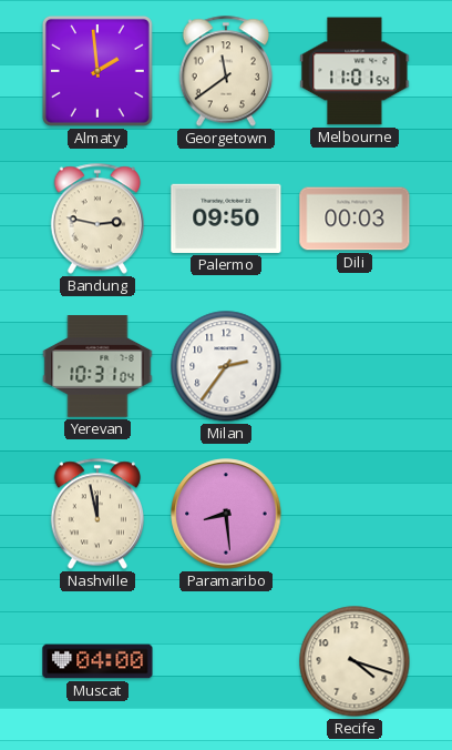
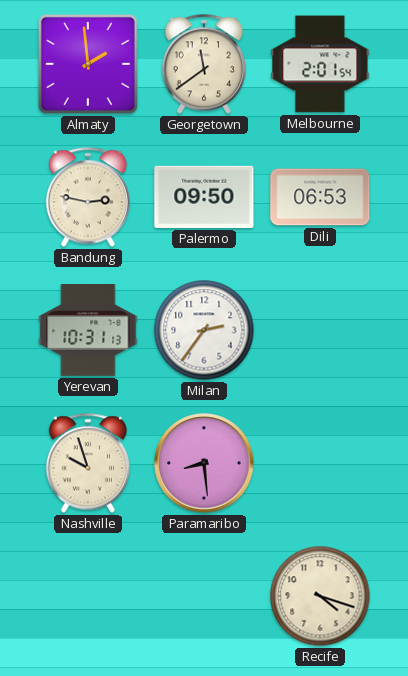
Melbourne: 11:01 -> 2:01 (320, 64)
Dili: 00:03 -> 06:53 (320, 197)
Yerevan: 10:31:04 -> 10:31:13 (88, 330)
Nashville: 11:58 -> 9:57 (87, 463)
Muscat: 04:00 -> none (97, 661)
